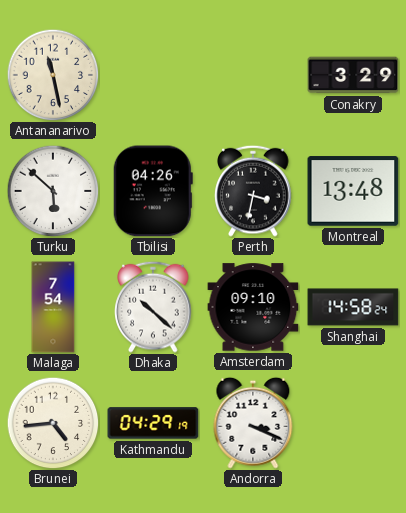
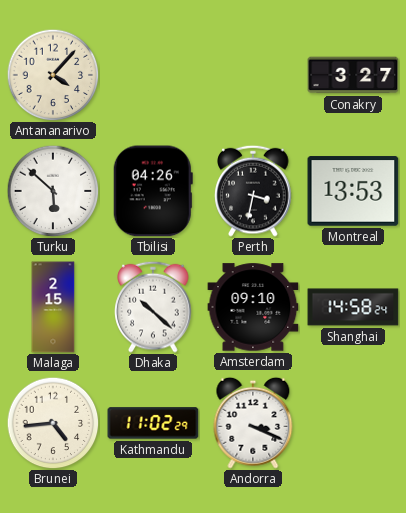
Antananarivo: 11:28 -> 4:07 (53, 75)
Conakry: 3:29 -> 3:27 (353, 75)
Montreal: 13:48 -> 13:53 (353, 191)
Malaga: 7:54 -> 2:15 (53, 307)
Kathmandu: 04:29 -> 11:02 (153, 423)
